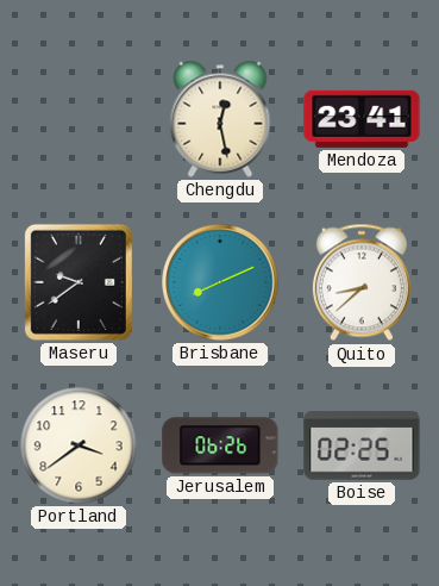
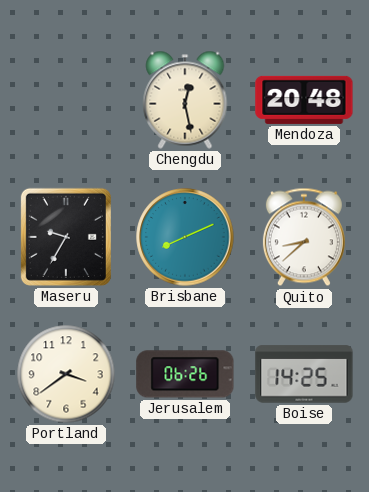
Mendoza: 23:41 -> 20:48 (304, 100)
Maseru: 9:39 -> 9:35 (66, 237)
Boise: 02:25 -> 14:25 (304, 374)
